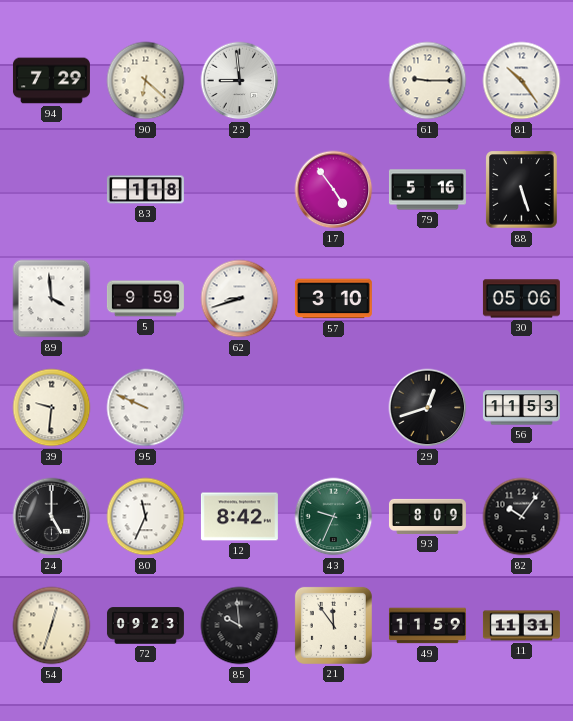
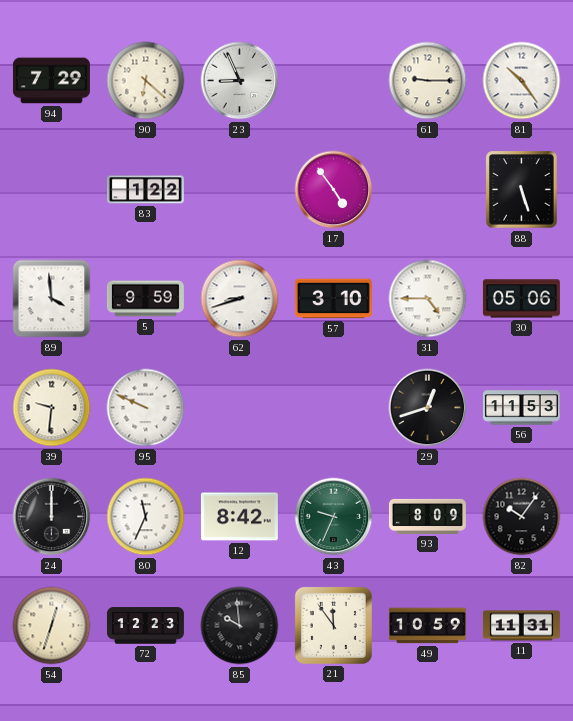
23: 8:59 -> 8:56 (240, 81)
83: 1:18 -> 1:22 (145, 190)
79: 5:16 -> none (427, 190)
31: none -> 4:45 (428, 299)
24: 5:00 -> 12:00 (52, 517)
72: 09:23 -> 12:23 (145, 626)
49: 11:59 -> 10:59 (427, 626)
